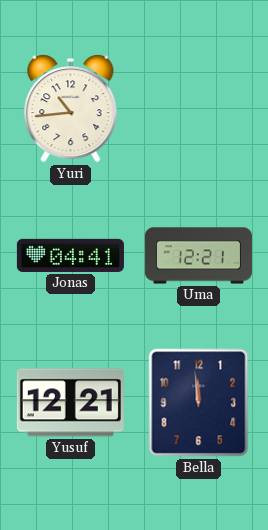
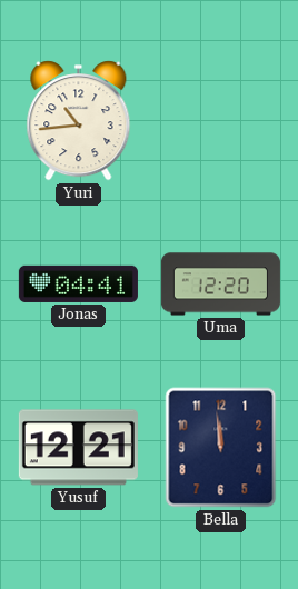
Uma: 12:21 -> 12:20 (220, 284)
